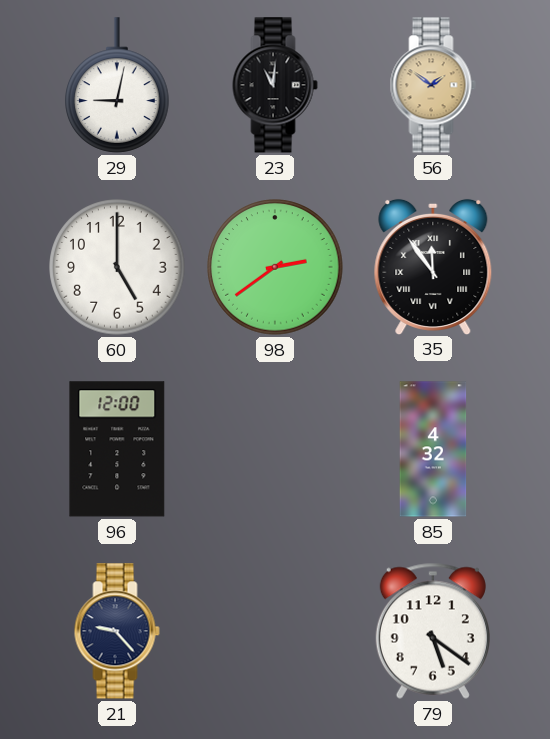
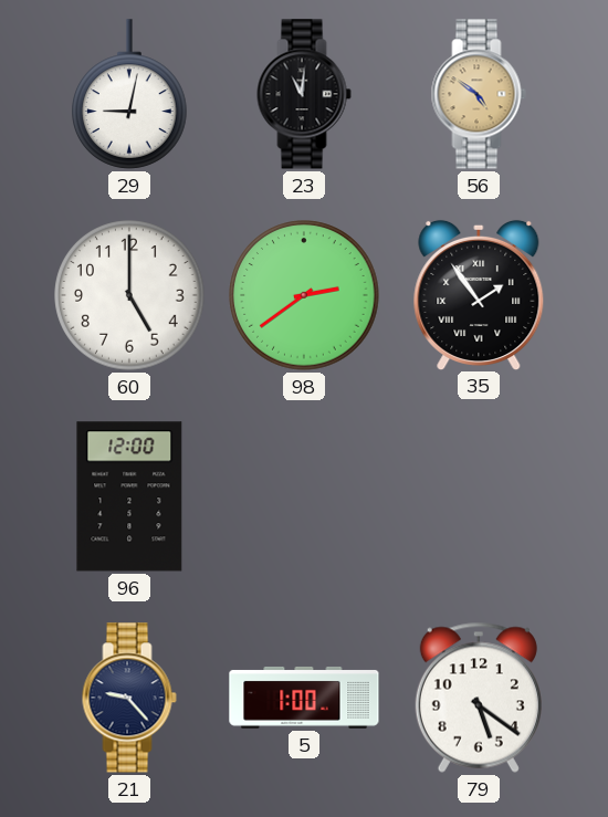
56: 1:51 -> 4:51 (479, 94)
35: 11:54 -> 1:54 (479, 294)
85: 4:32 -> none (433, 449)
5: none -> 1:00 (304, 698)
